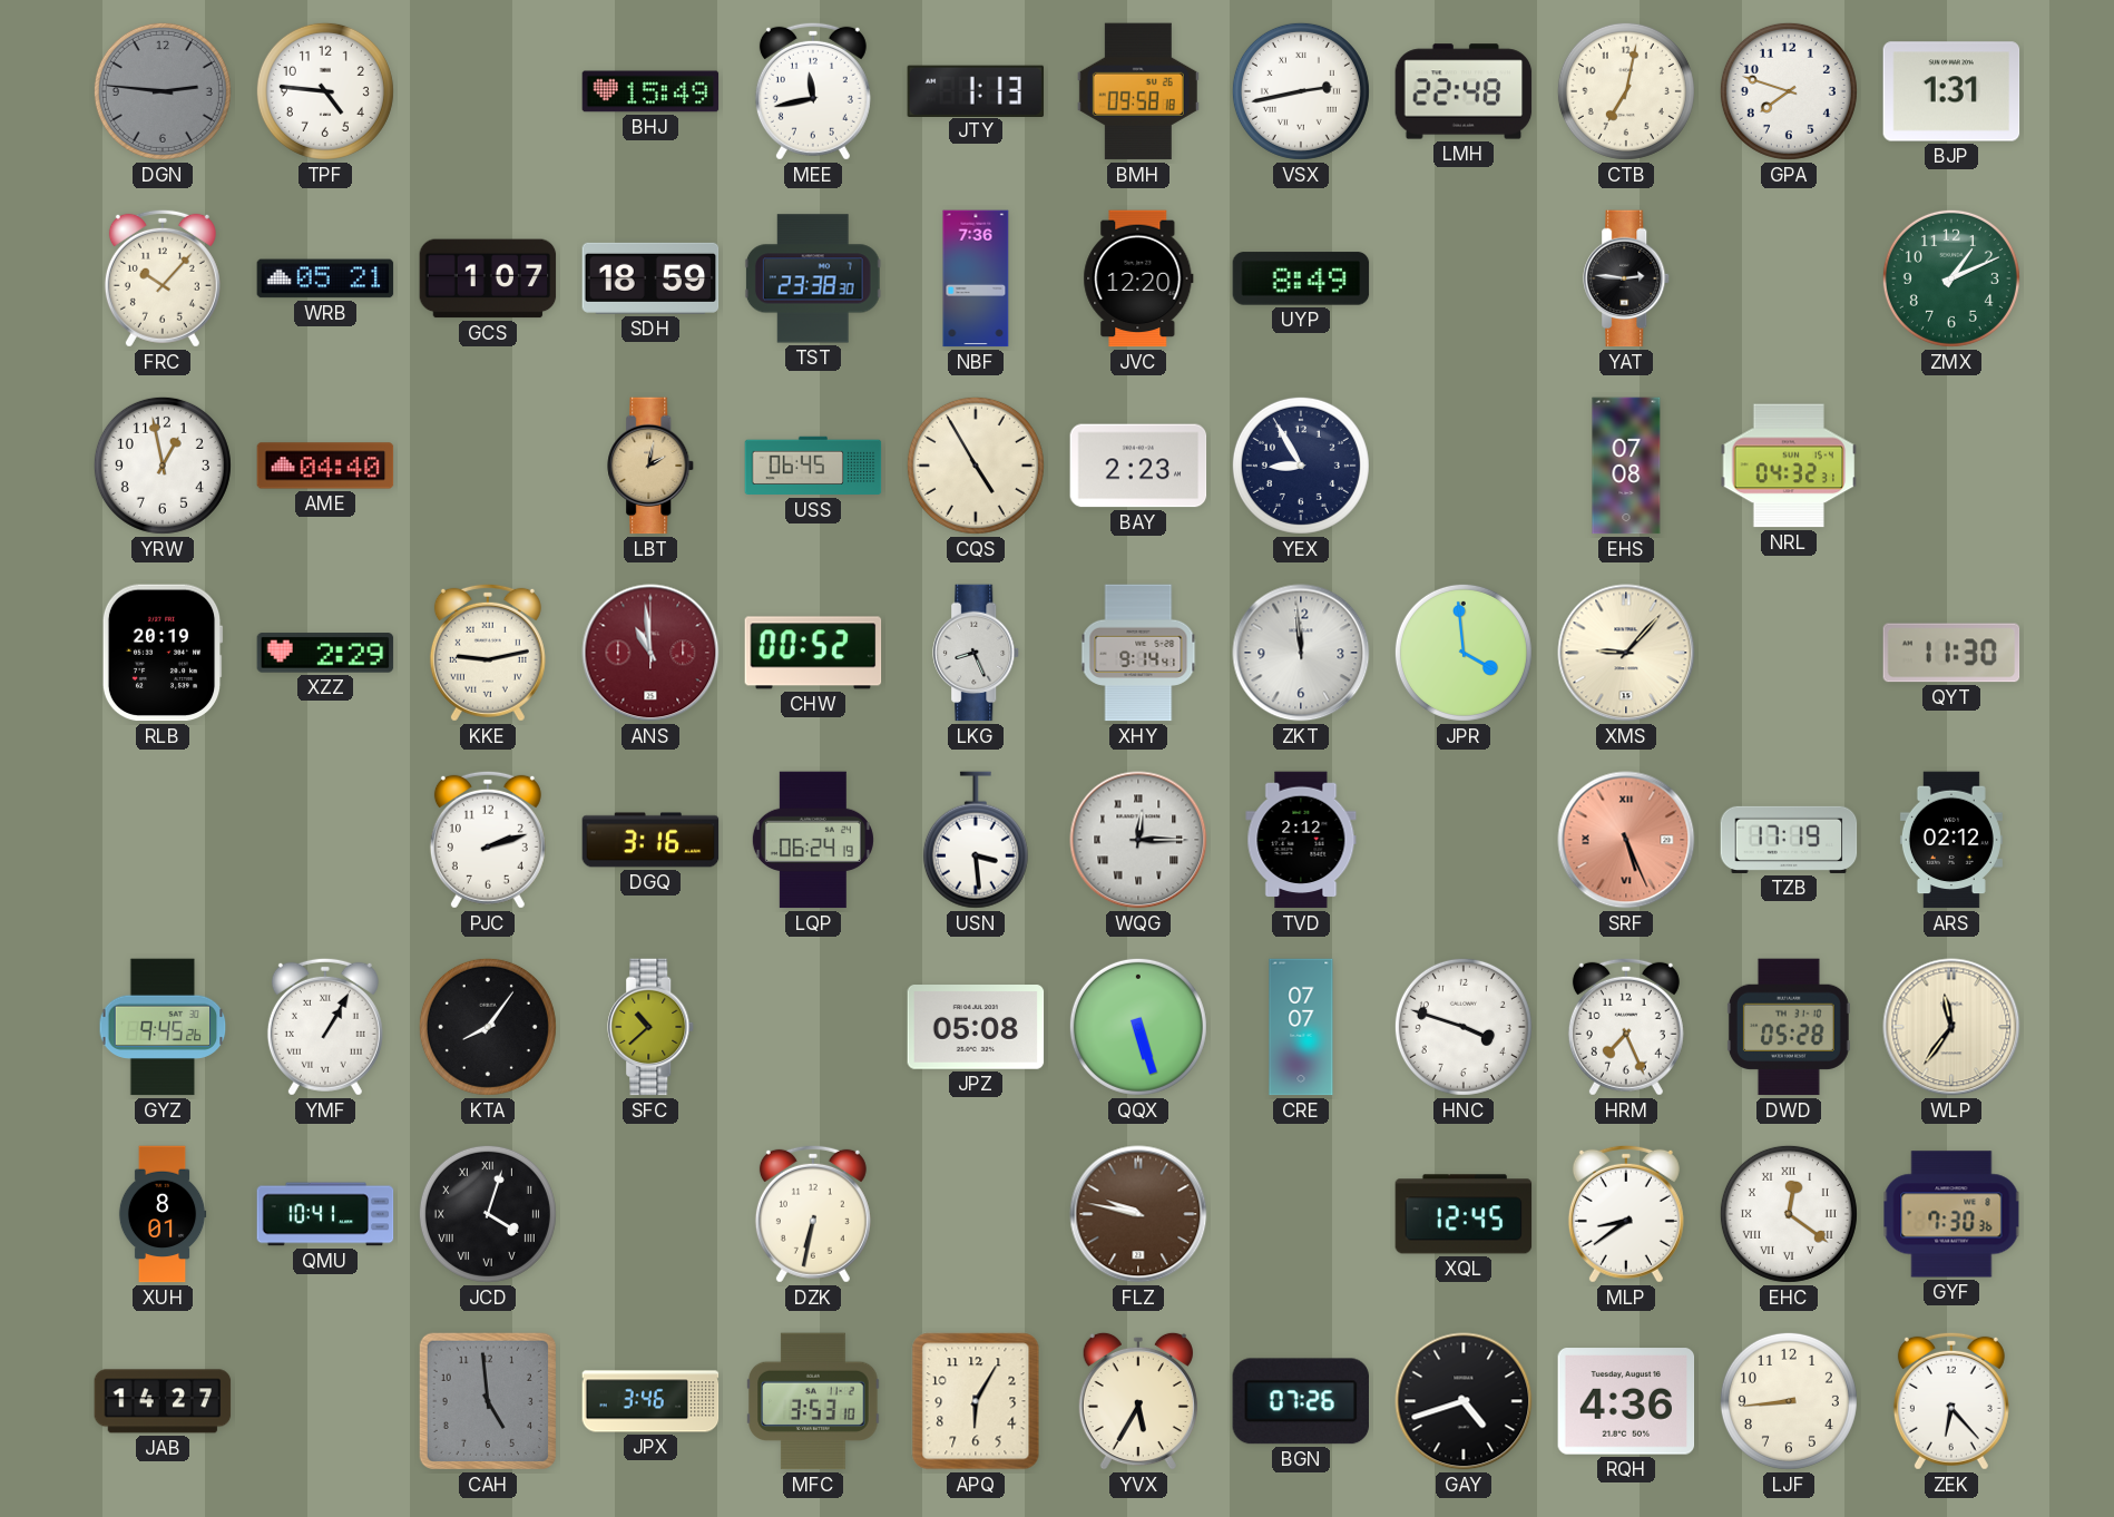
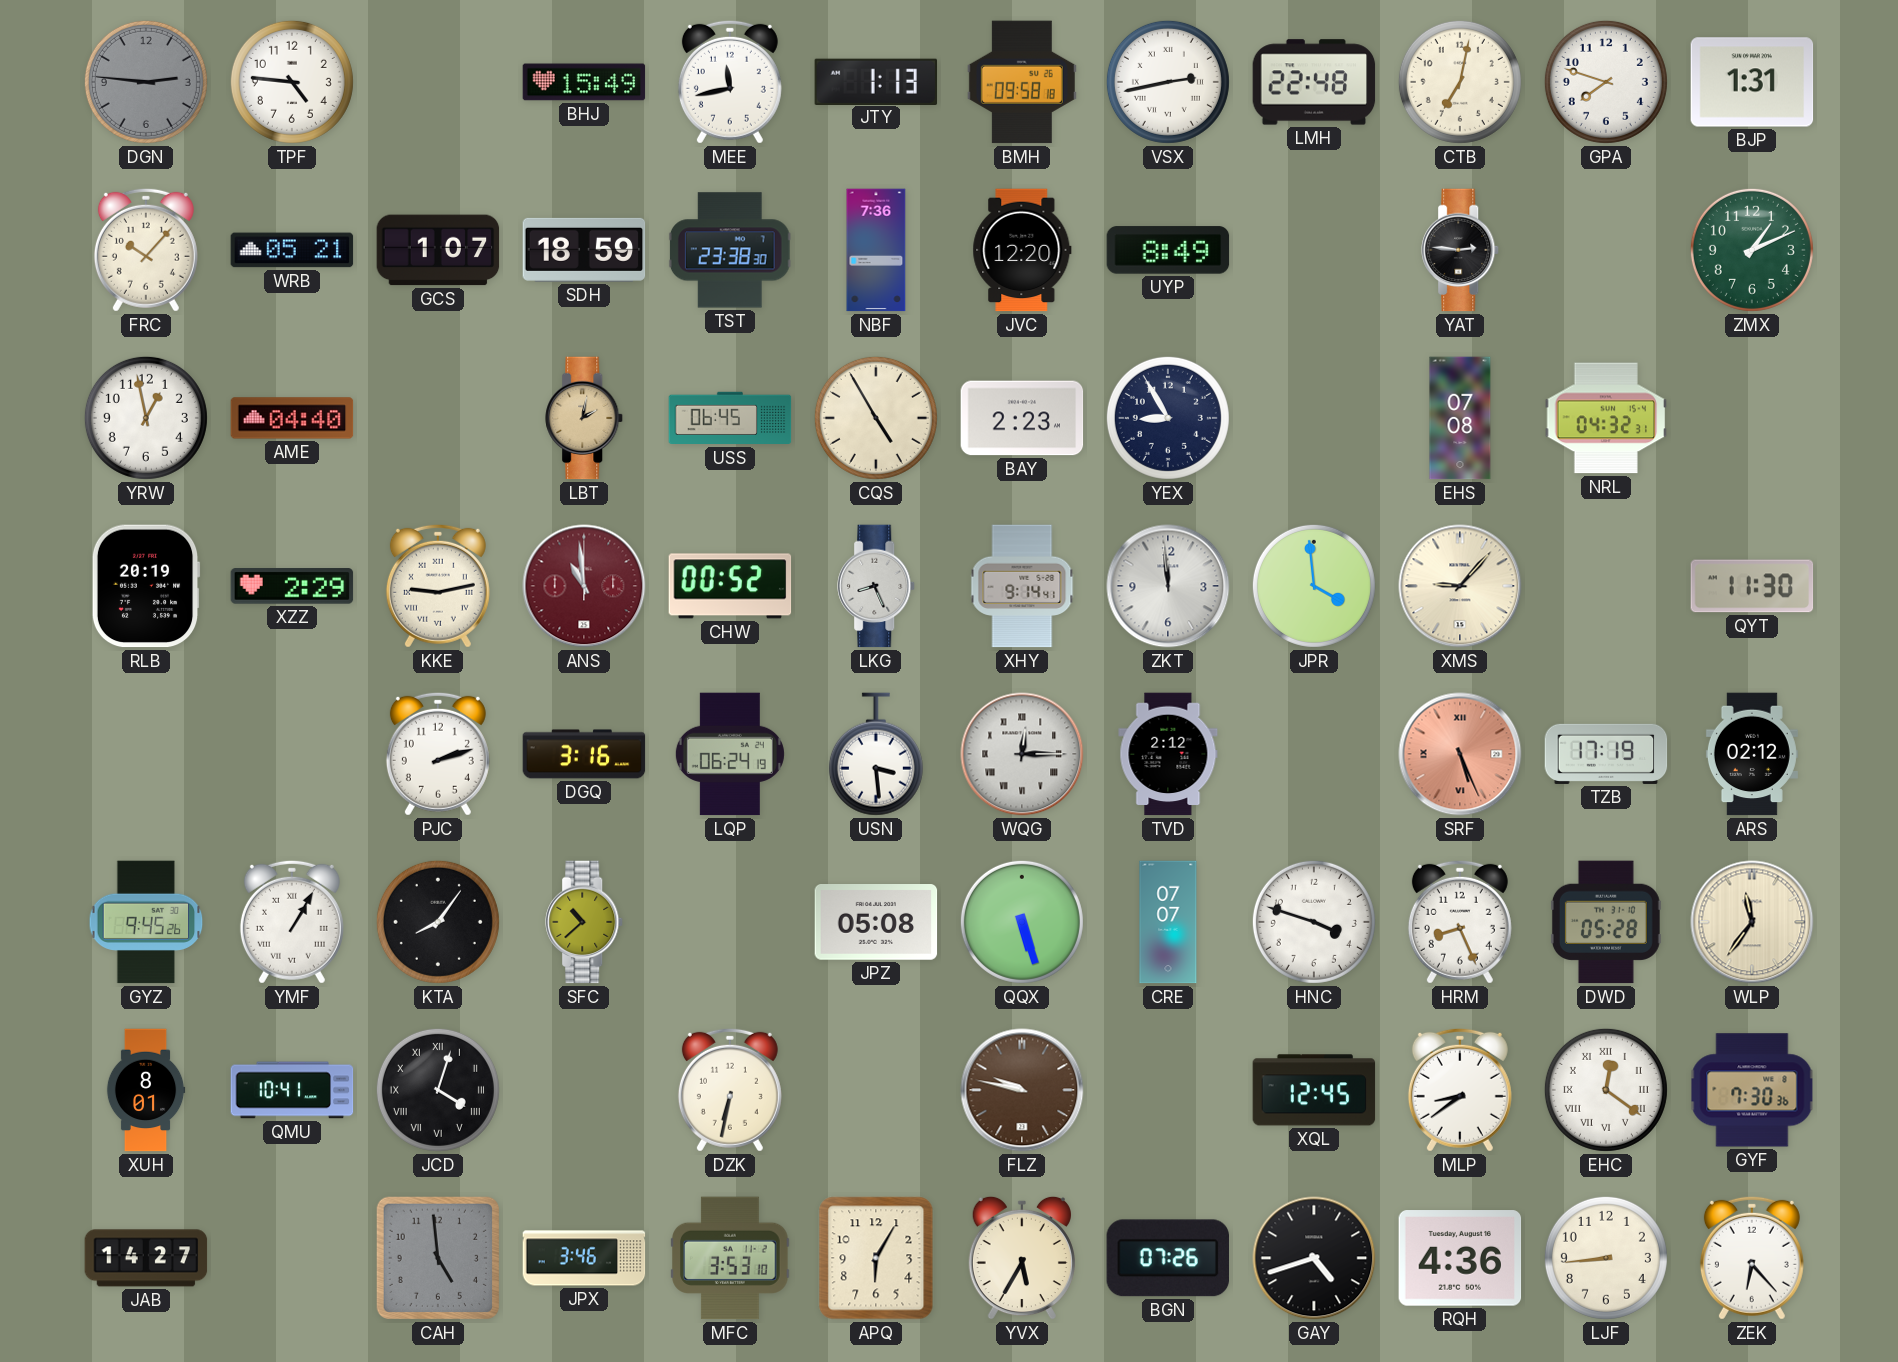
HRM: 7:26 -> 8:26 (1460, 922)
